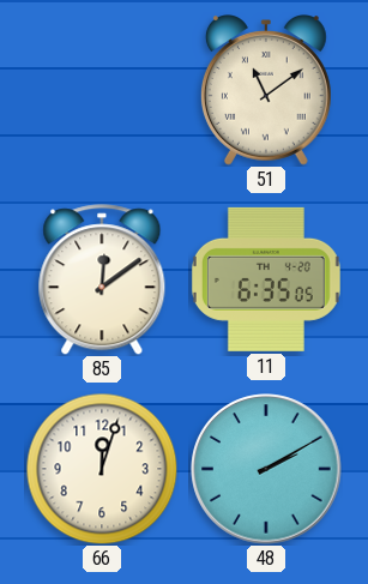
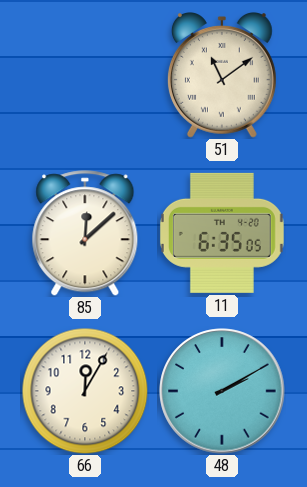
85: 12:09 -> 12:08 (85, 233)
66: 12:03 -> 12:05 (85, 391)
